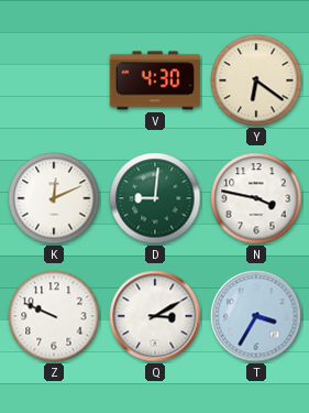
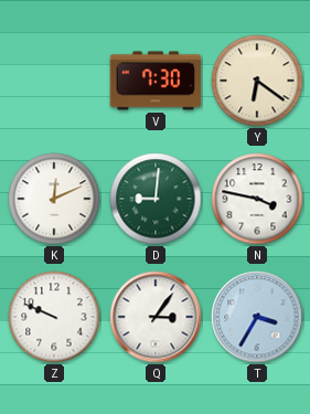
V: 4:30 -> 7:30 (156, 81)
Q: 3:10 -> 3:06 (156, 317)
